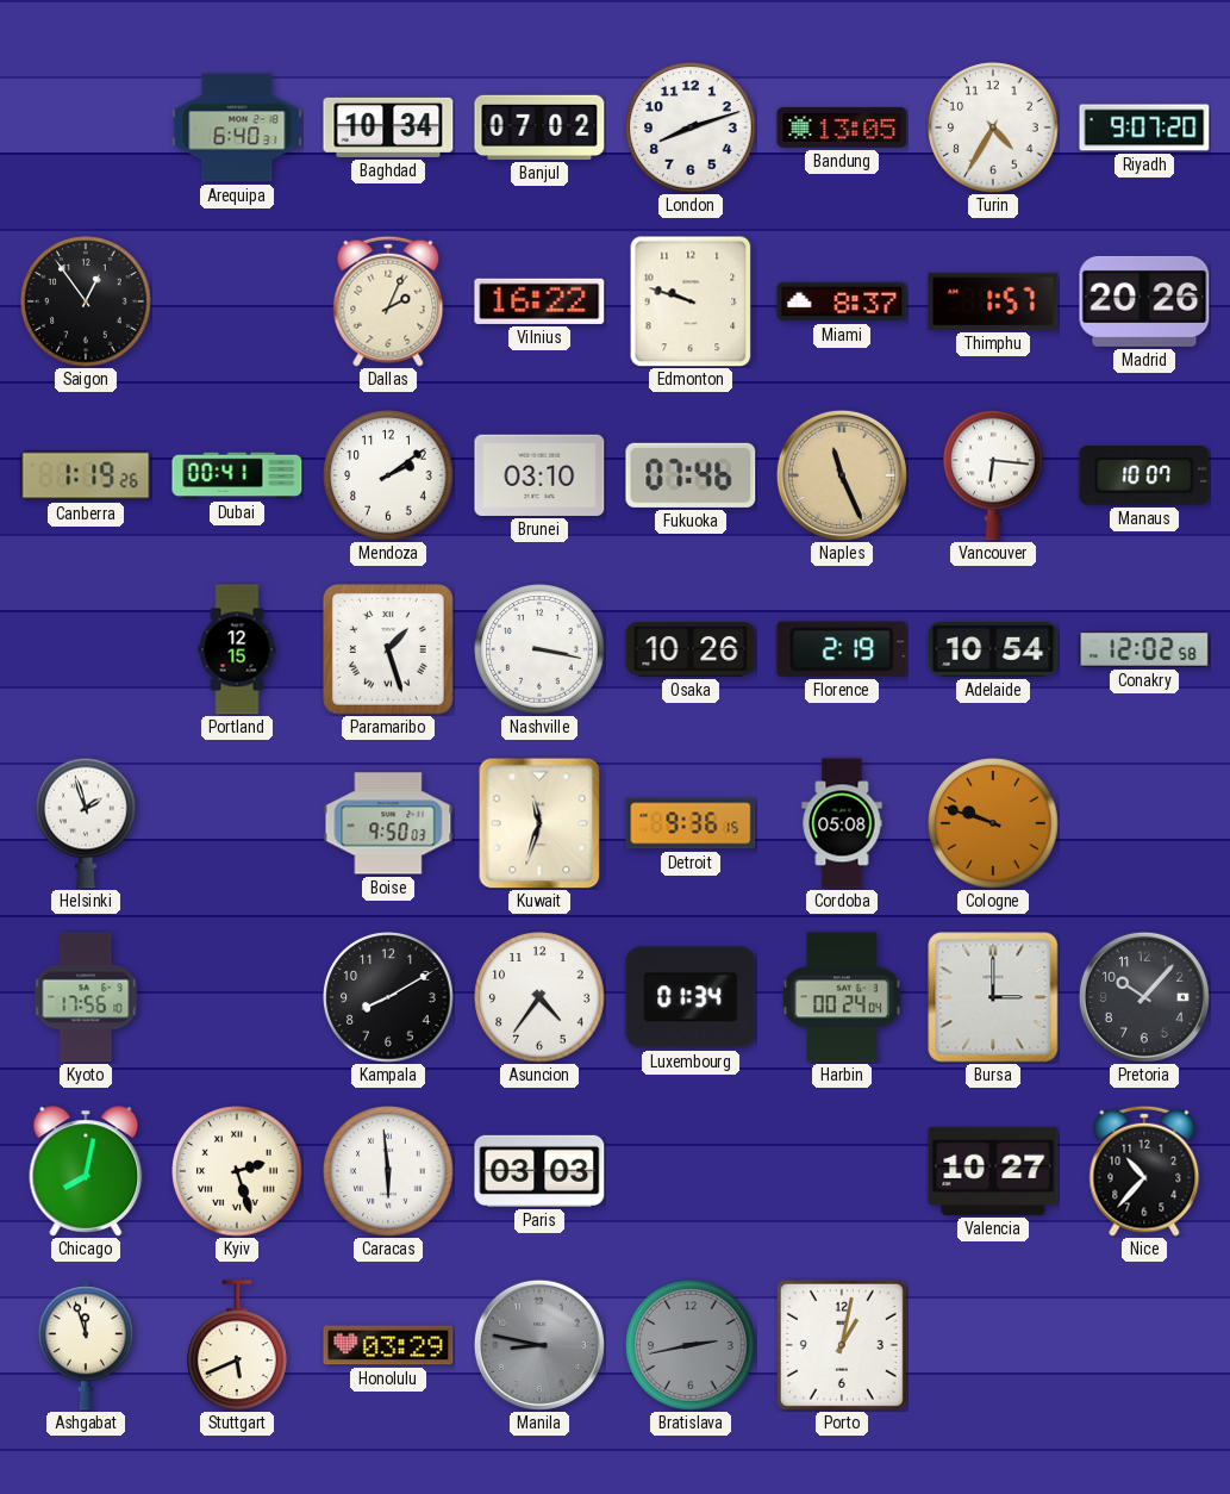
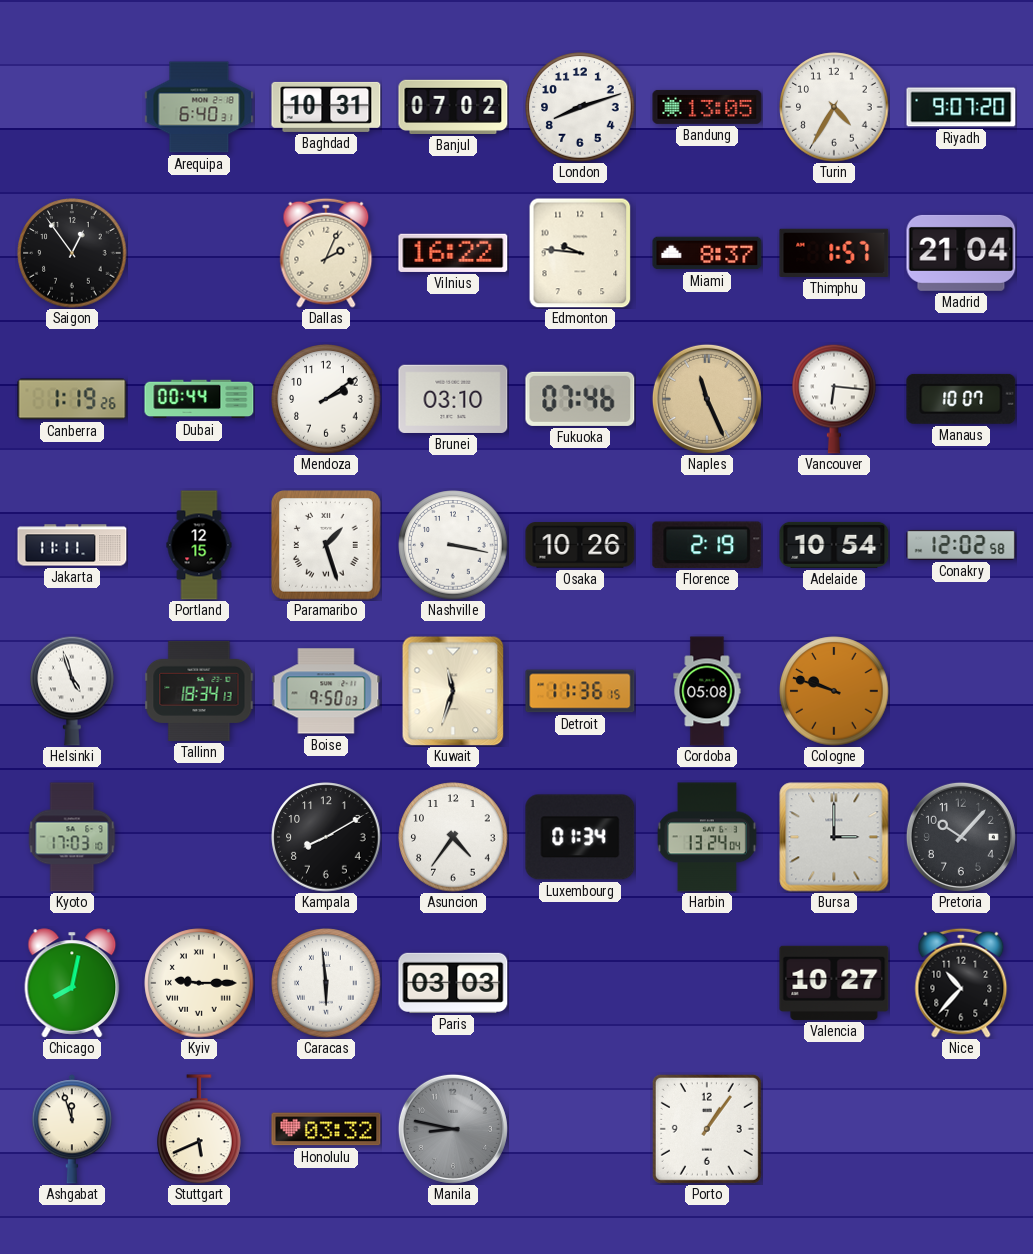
Baghdad: 10:34 -> 10:31 (326, 107)
Edmonton: 9:48 -> 9:46 (580, 253)
Madrid: 20:26 -> 21:04 (961, 253)
Dubai: 00:41 -> 00:44 (199, 399)
Jakarta: none -> 11:11 (72, 545)
Helsinki: 1:57 -> 4:57 (72, 691)
Tallinn: none -> 18:34 (199, 691)
Detroit: 9:36 -> 11:36 (580, 691)
Kyoto: 17:56 -> 17:03 (72, 837)
Harbin: 00:24 -> 13:24 (707, 837)
Kyiv: 2:27 -> 9:15 (199, 983)
Honolulu: 03:29 -> 03:32 (326, 1129)
Bratislava: 2:43 -> none (691, 1345)
Porto: 1:02 -> 1:06 (707, 1129)
